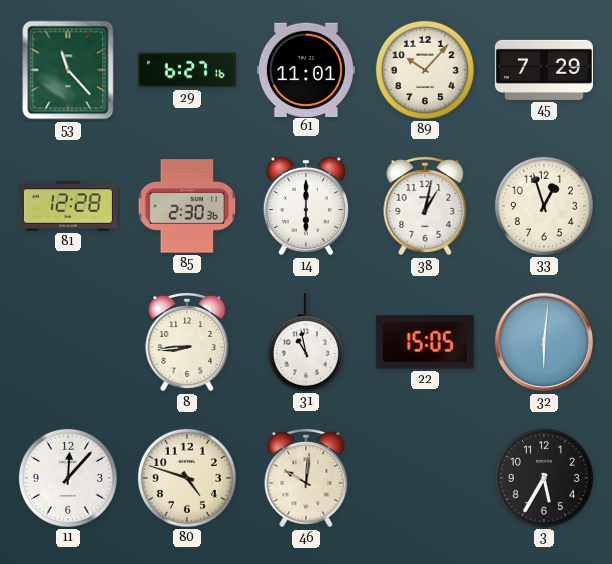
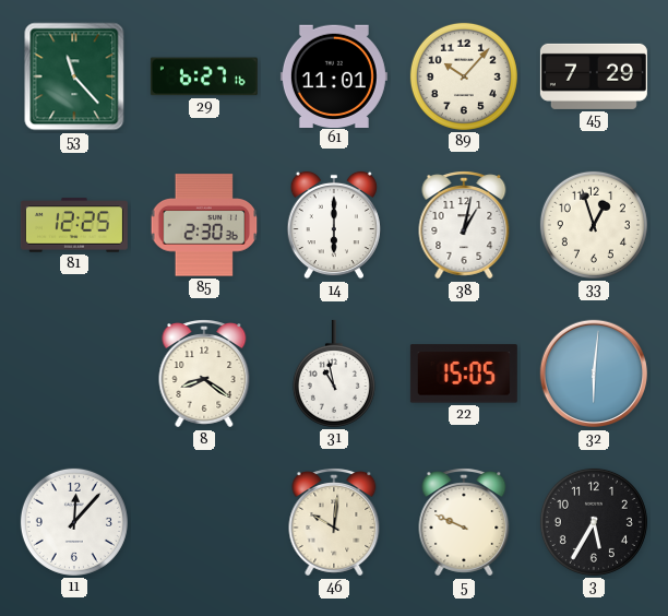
81: 12:28 -> 12:25 (74, 225)
8: 8:44 -> 8:21 (204, 374)
80: 4:48 -> none (187, 478)
5: none -> 9:49 (464, 522)
